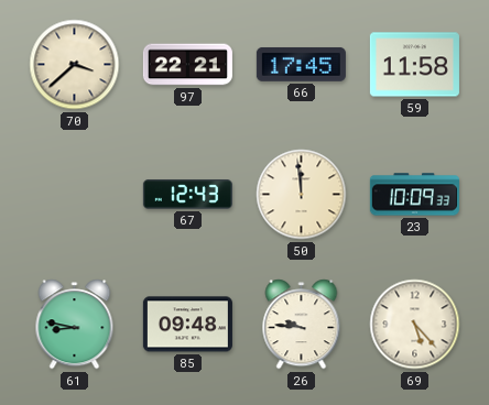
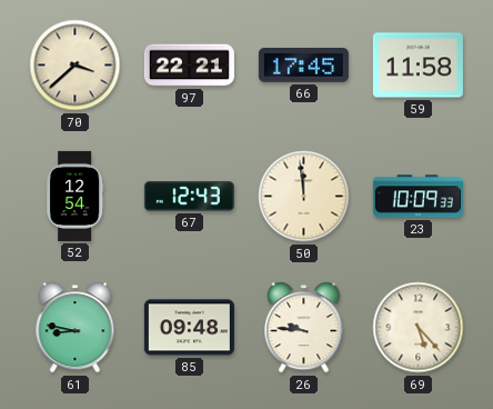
52: none -> 12:54 (76, 196)
